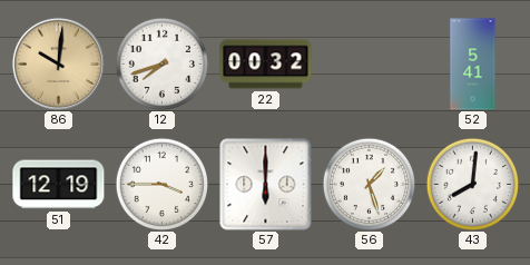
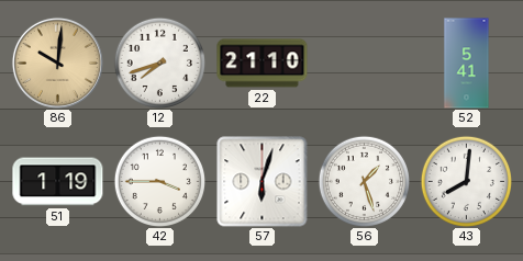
22: 00:32 -> 21:10 (263, 64)
51: 12:19 -> 1:19 (58, 182)
57: 6:00 -> 6:03 (263, 182)
